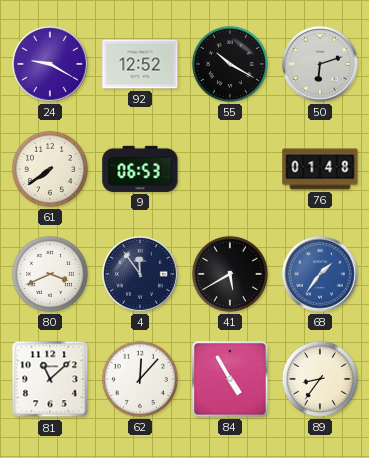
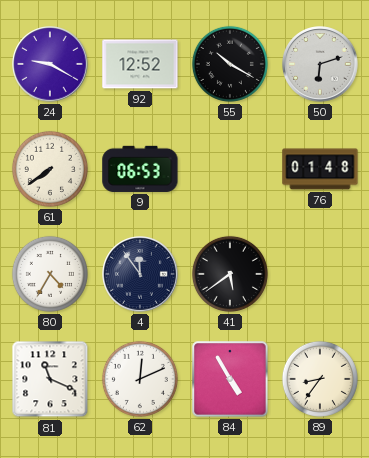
80: 3:41 -> 4:35 (50, 274)
41: 5:40 -> 5:39 (230, 274)
68: 1:36 -> none (320, 274)
81: 11:08 -> 11:19 (50, 379)
62: 12:07 -> 12:11 (140, 379)
